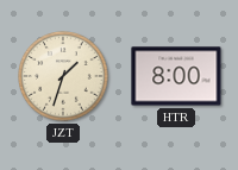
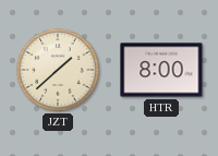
JZT: 1:33 -> 1:38 (58, 70)
